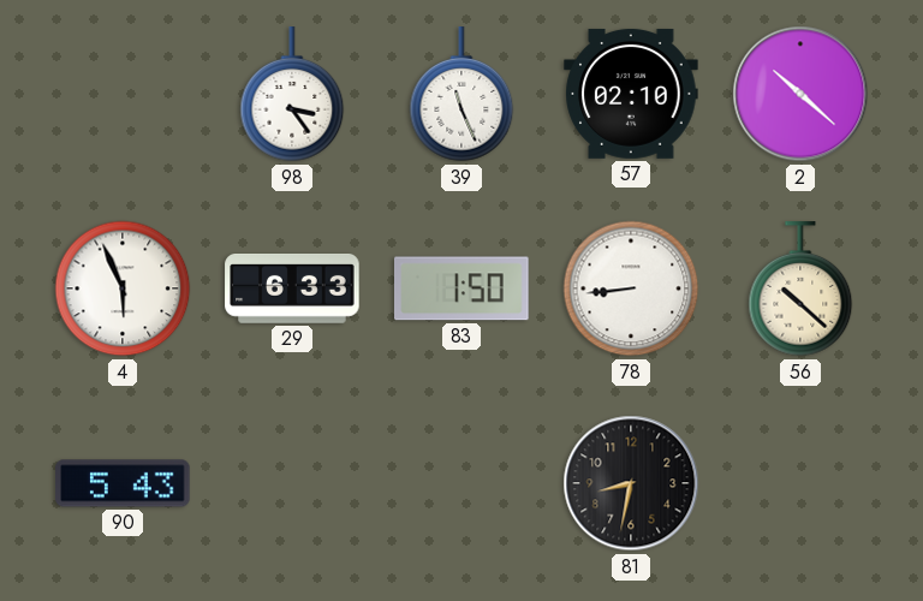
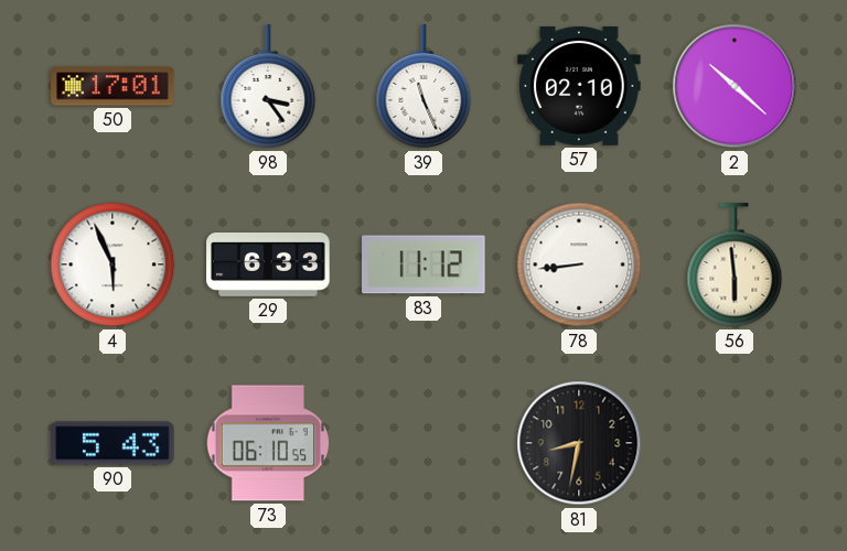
50: none -> 17:01 (112, 86)
83: 1:50 -> 11:12 (423, 264)
56: 10:22 -> 5:59 (735, 266)
73: none -> 06:10 (268, 443)
